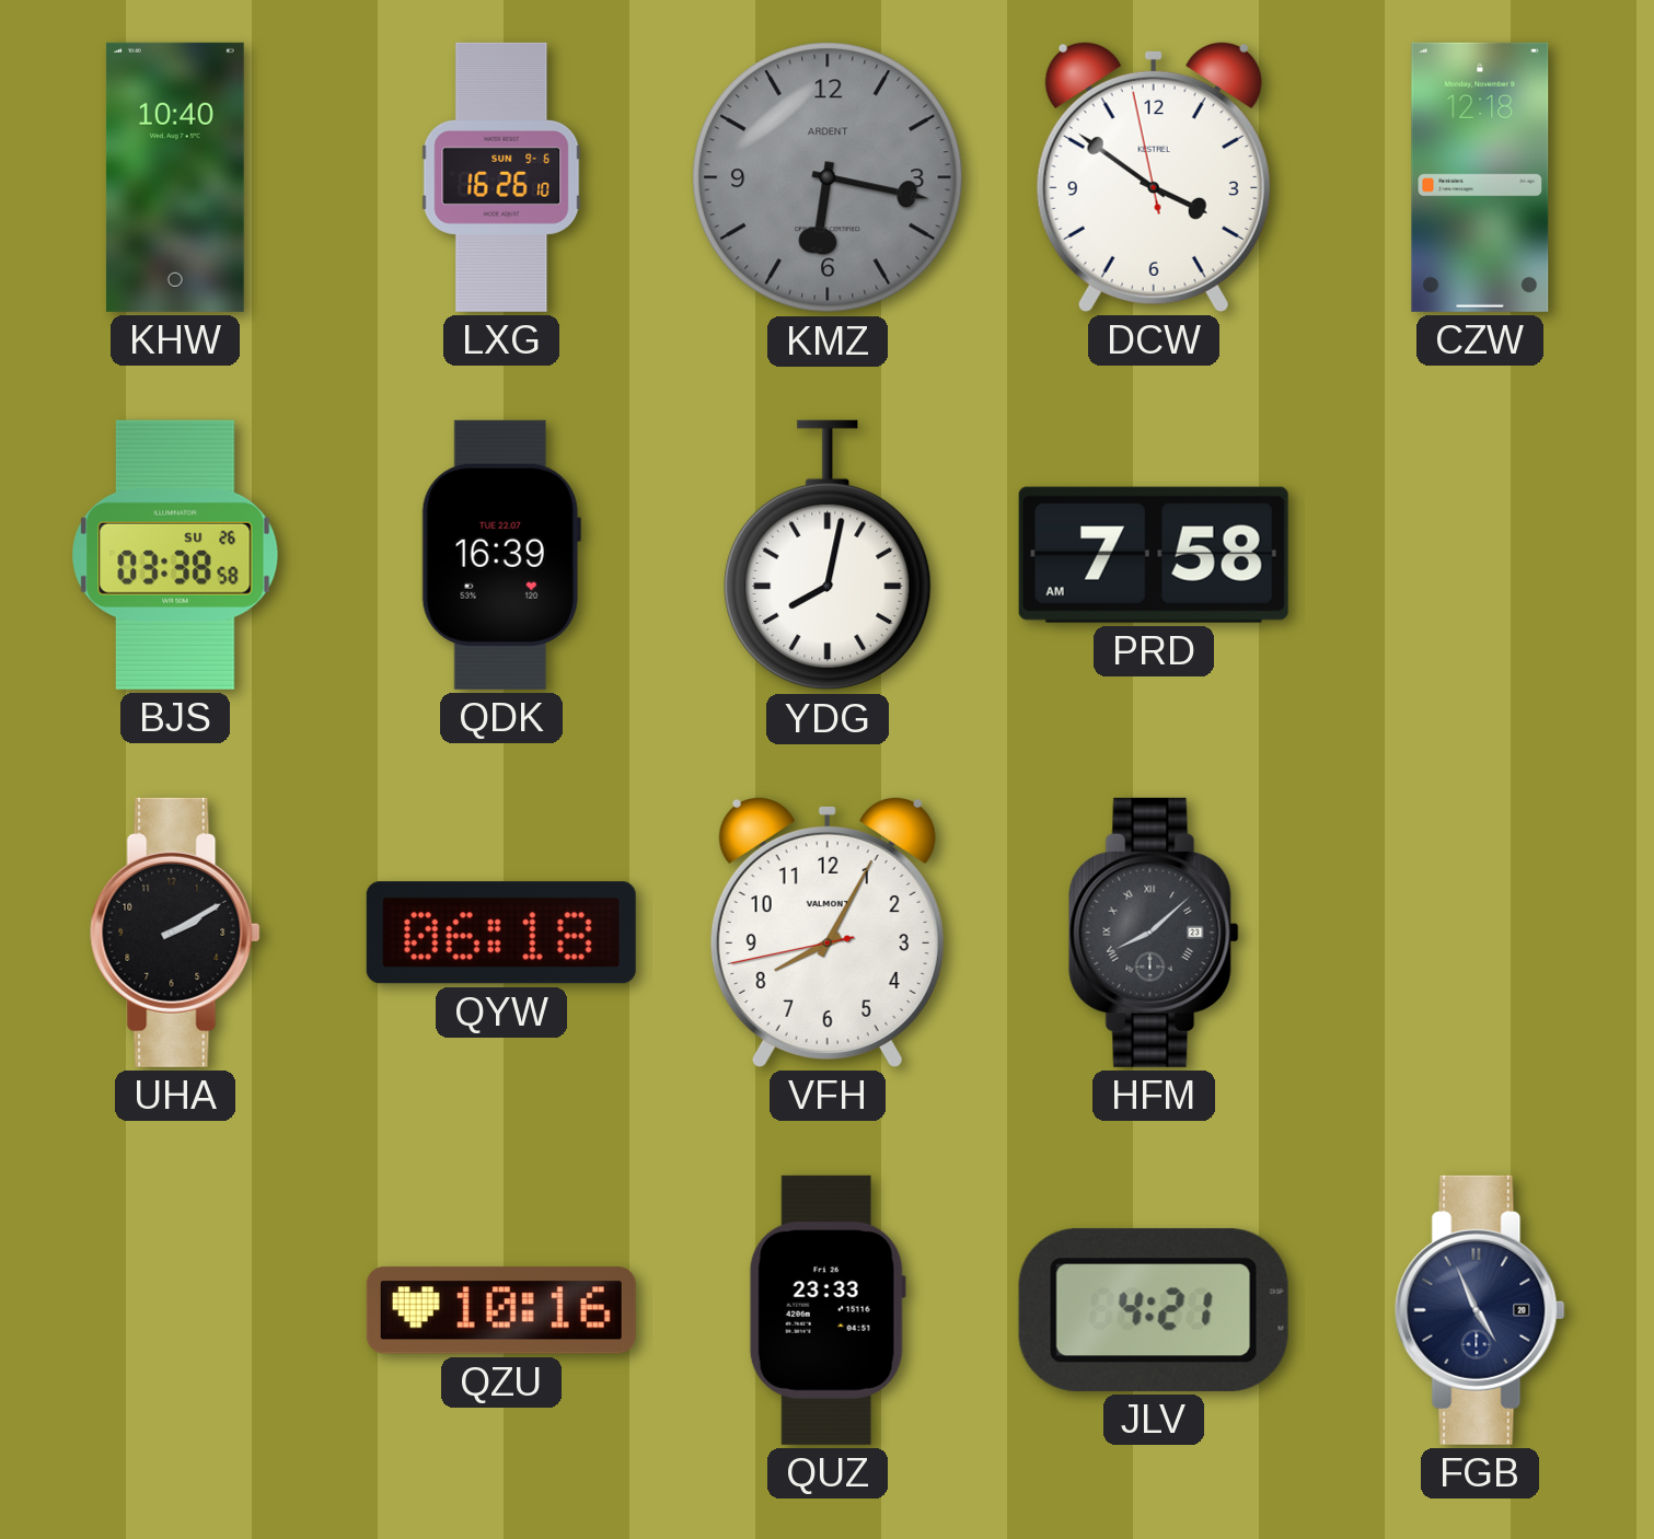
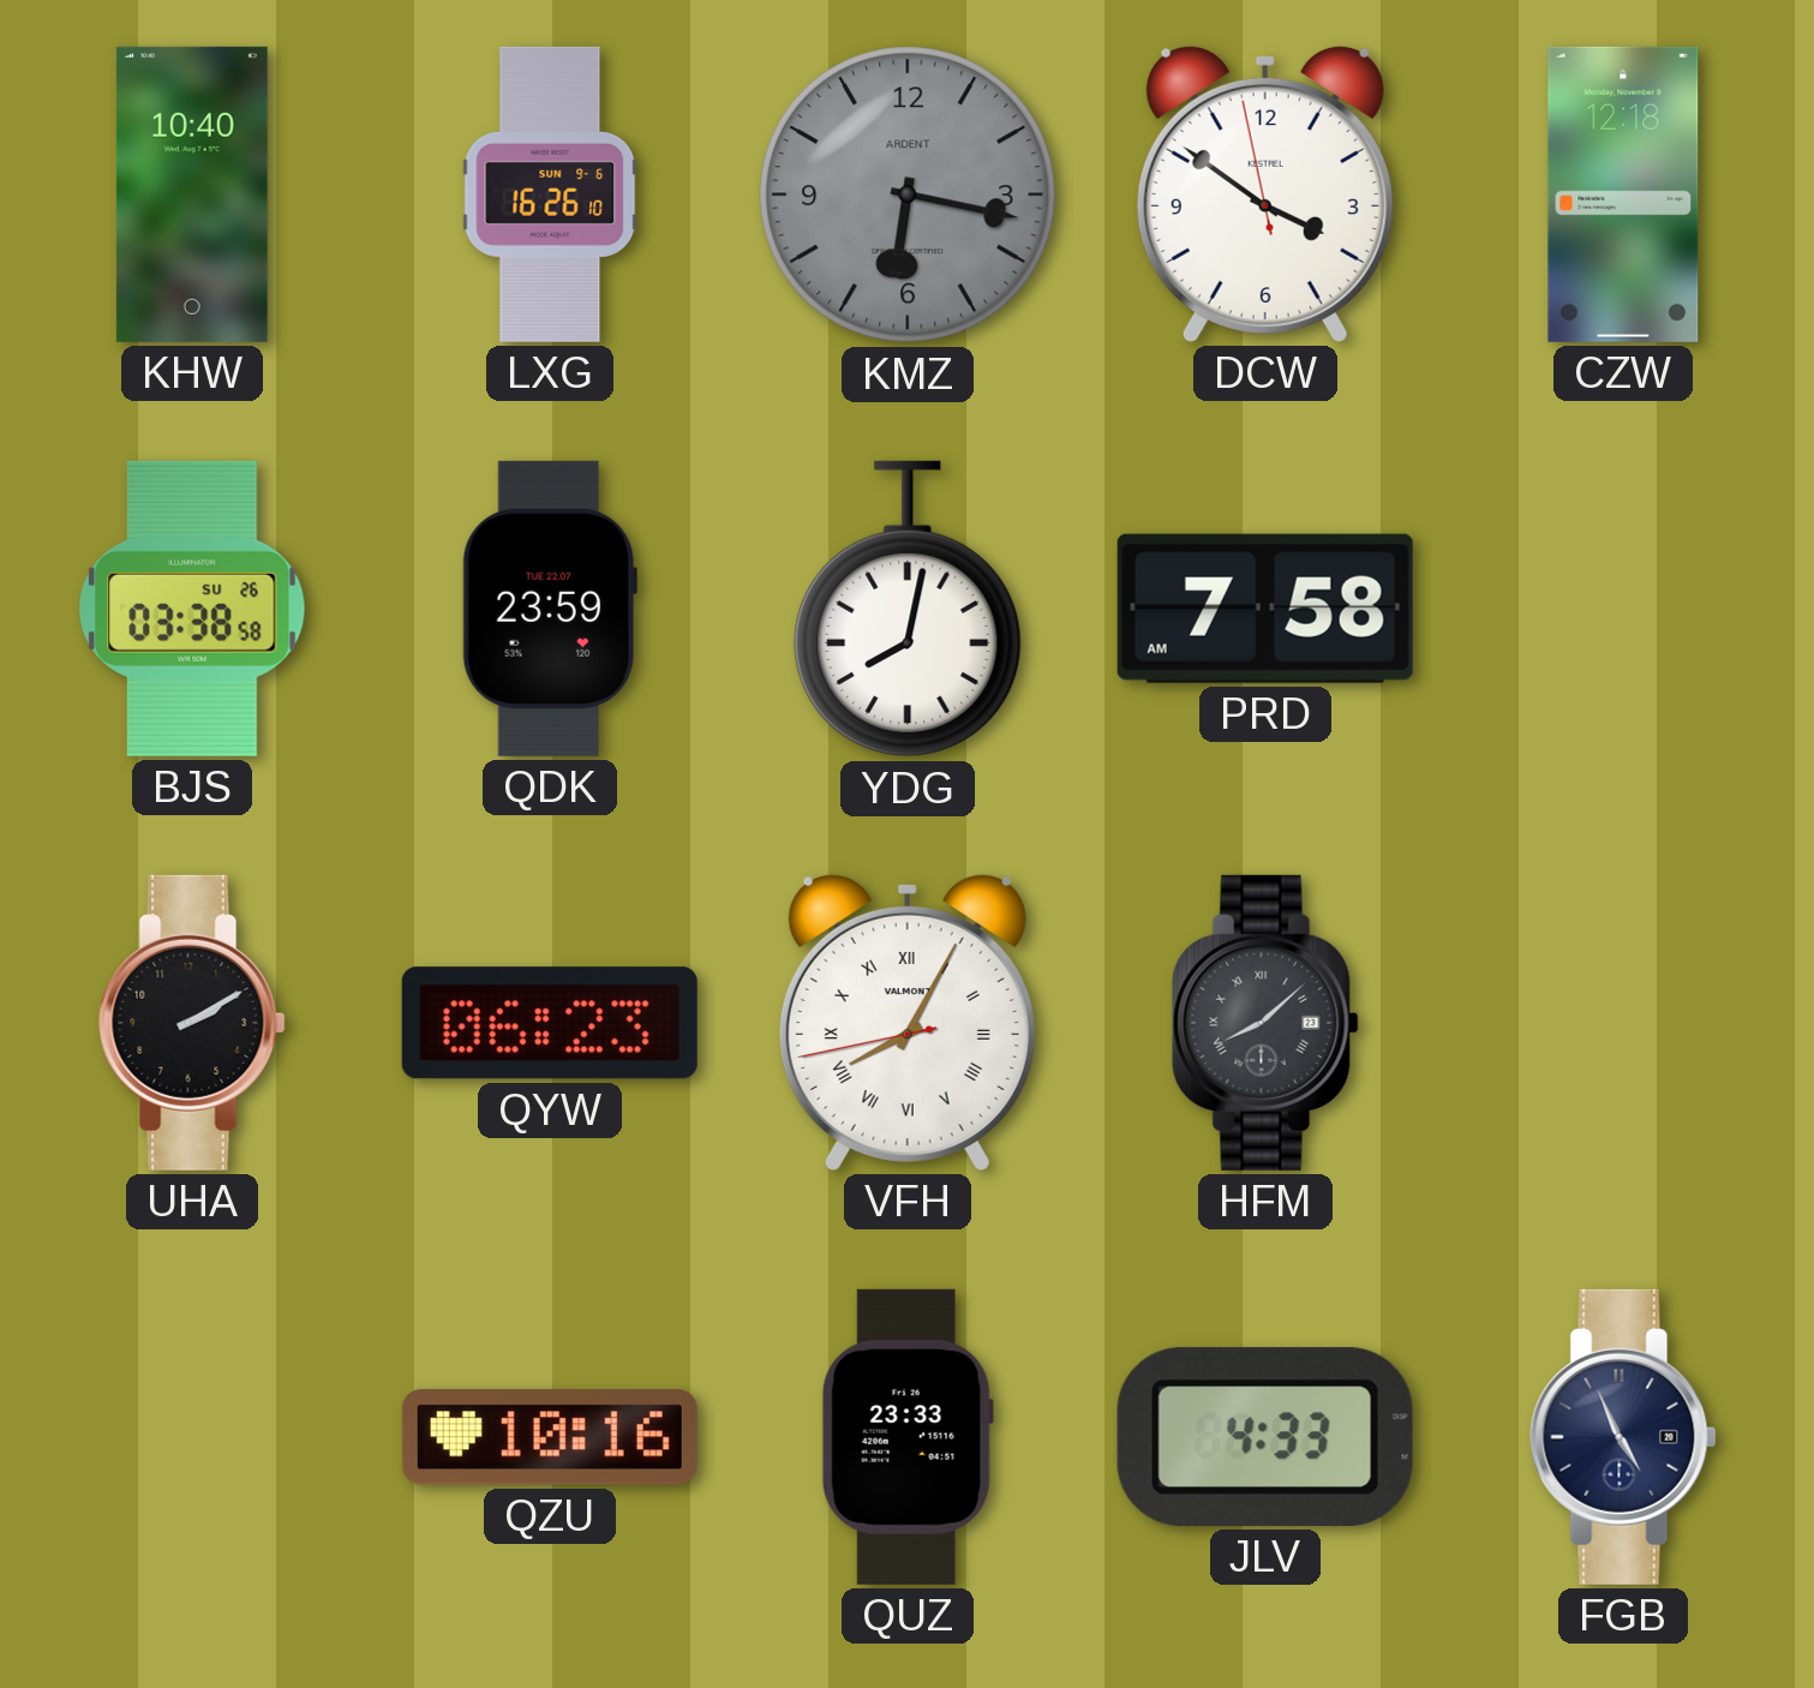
QDK: 16:39 -> 23:59 (550, 609)
QYW: 06:18 -> 06:23 (550, 1023)
VFH numerals: Arabic -> Roman (908, 1022)
JLV: 4:21 -> 4:33 (1265, 1437)
